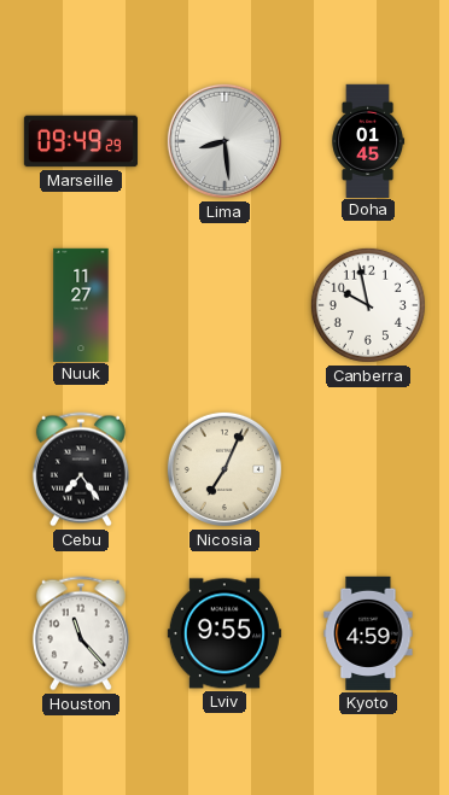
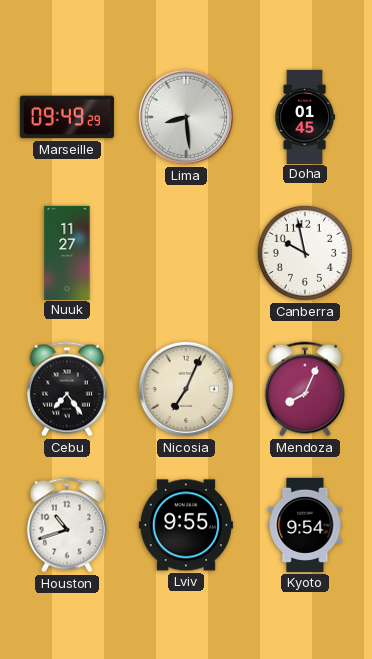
Mendoza: none -> 8:04 (305, 389)
Houston: 11:23 -> 10:42 (67, 525)
Kyoto: 4:59 -> 9:54 (305, 525)
